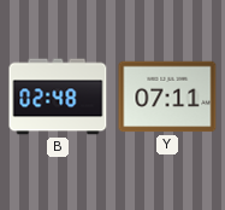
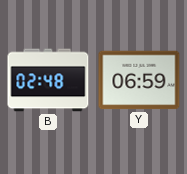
Y: 07:11 -> 06:59 (139, 80)
